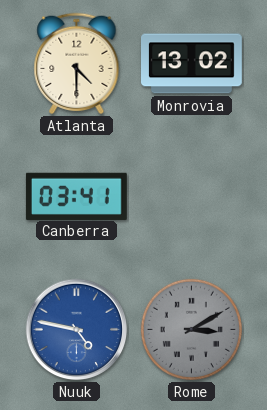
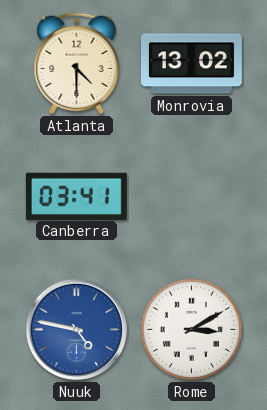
Rome dial: grey -> white (191, 329)
